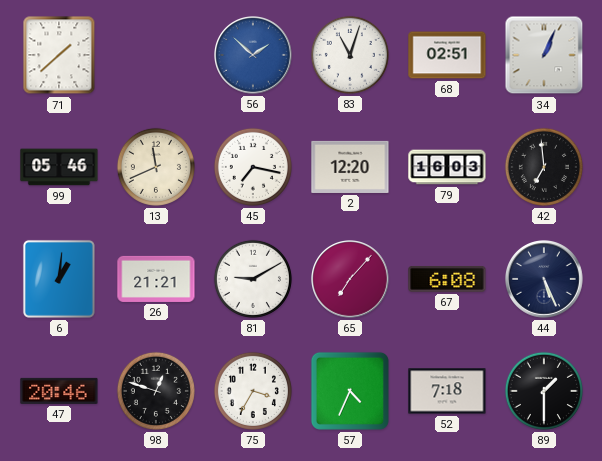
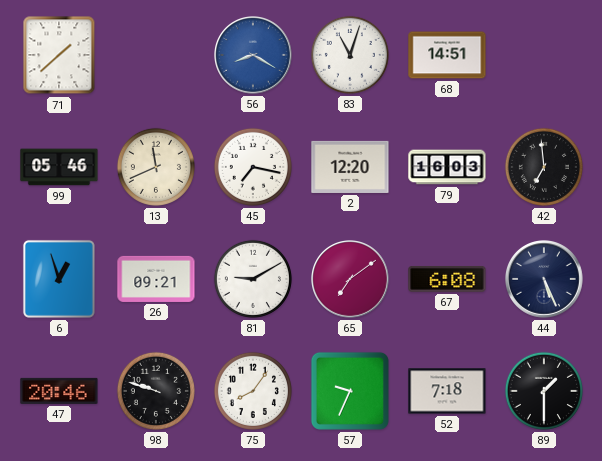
56: 1:52 -> 8:20 (254, 56)
68: 02:51 -> 14:51 (447, 55)
34: 1:04 -> none (544, 55)
6: 1:01 -> 12:57 (59, 279)
26: 21:21 -> 09:21 (156, 279)
65: 7:07 -> 7:09 (351, 280)
98: 12:48 -> 9:48 (156, 391)
75: 3:35 -> 8:06 (253, 391)
57: 4:34 -> 9:34 (350, 391)
